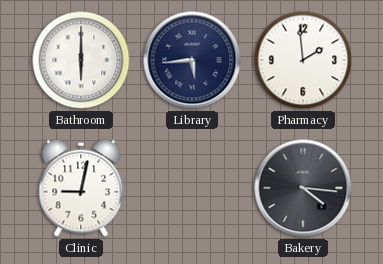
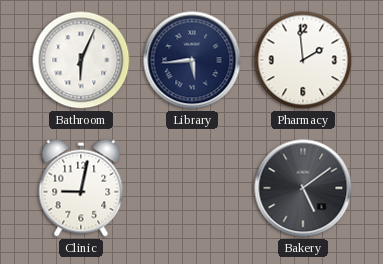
Bathroom: 6:00 -> 6:04 (81, 60)
Bakery: 4:16 -> 5:09 (303, 188)
